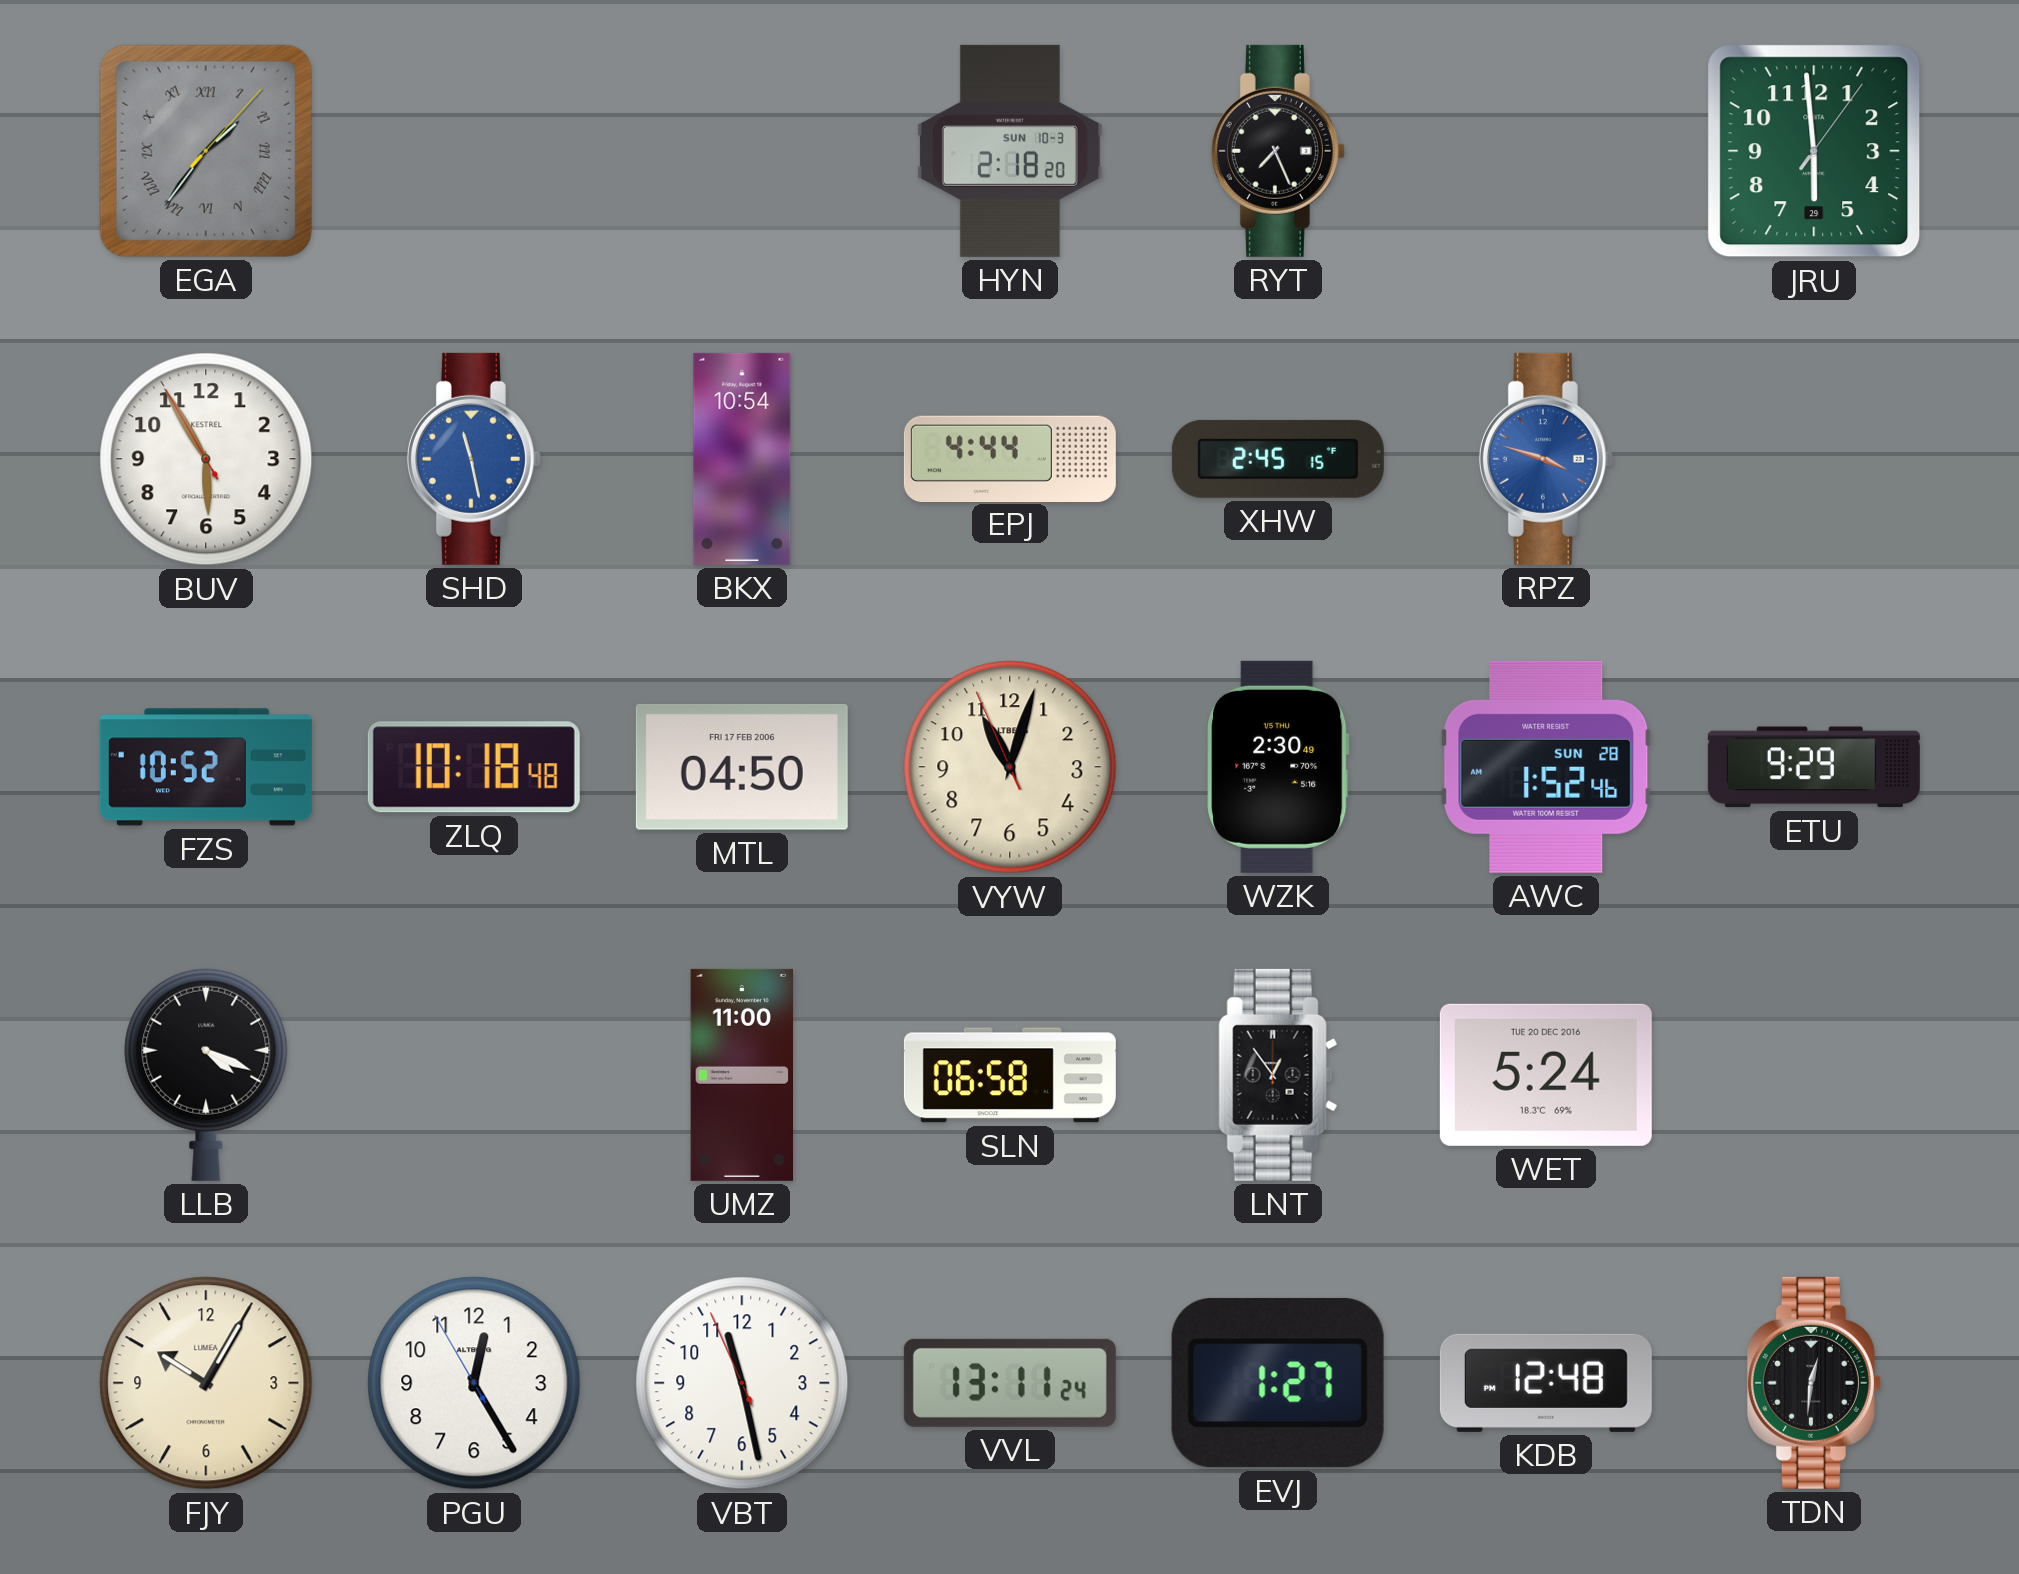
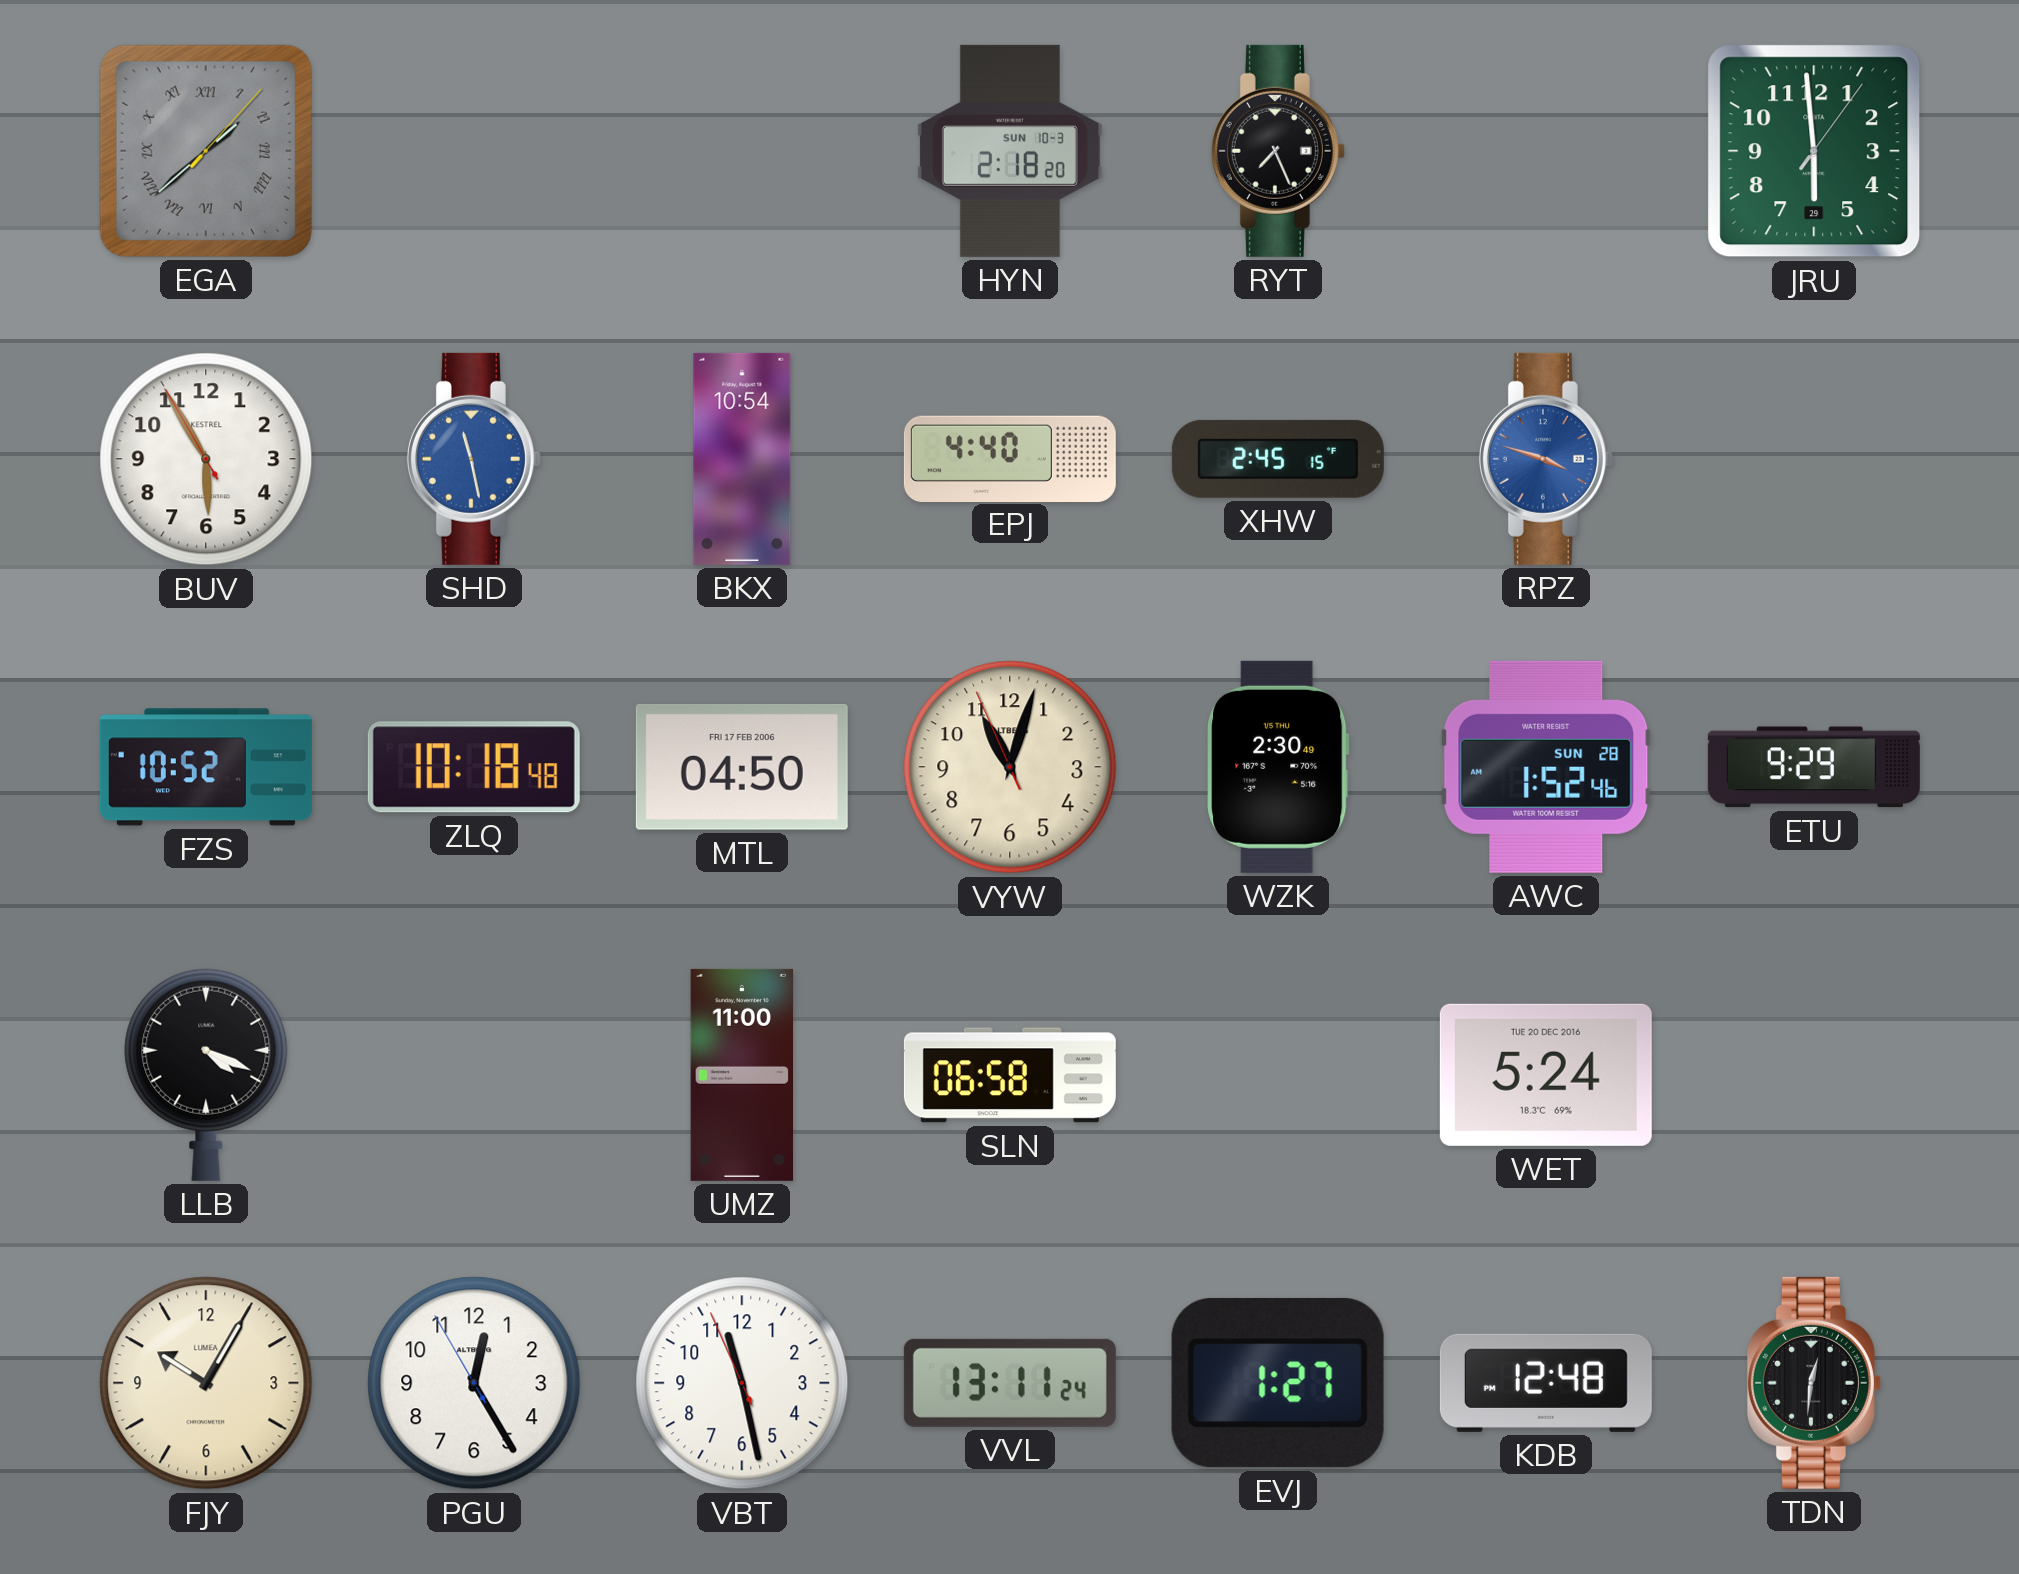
EGA: 1:36 -> 1:38 (206, 151)
EPJ: 4:44 -> 4:40 (1010, 458)
LNT: 12:54 -> none (1278, 1075)
